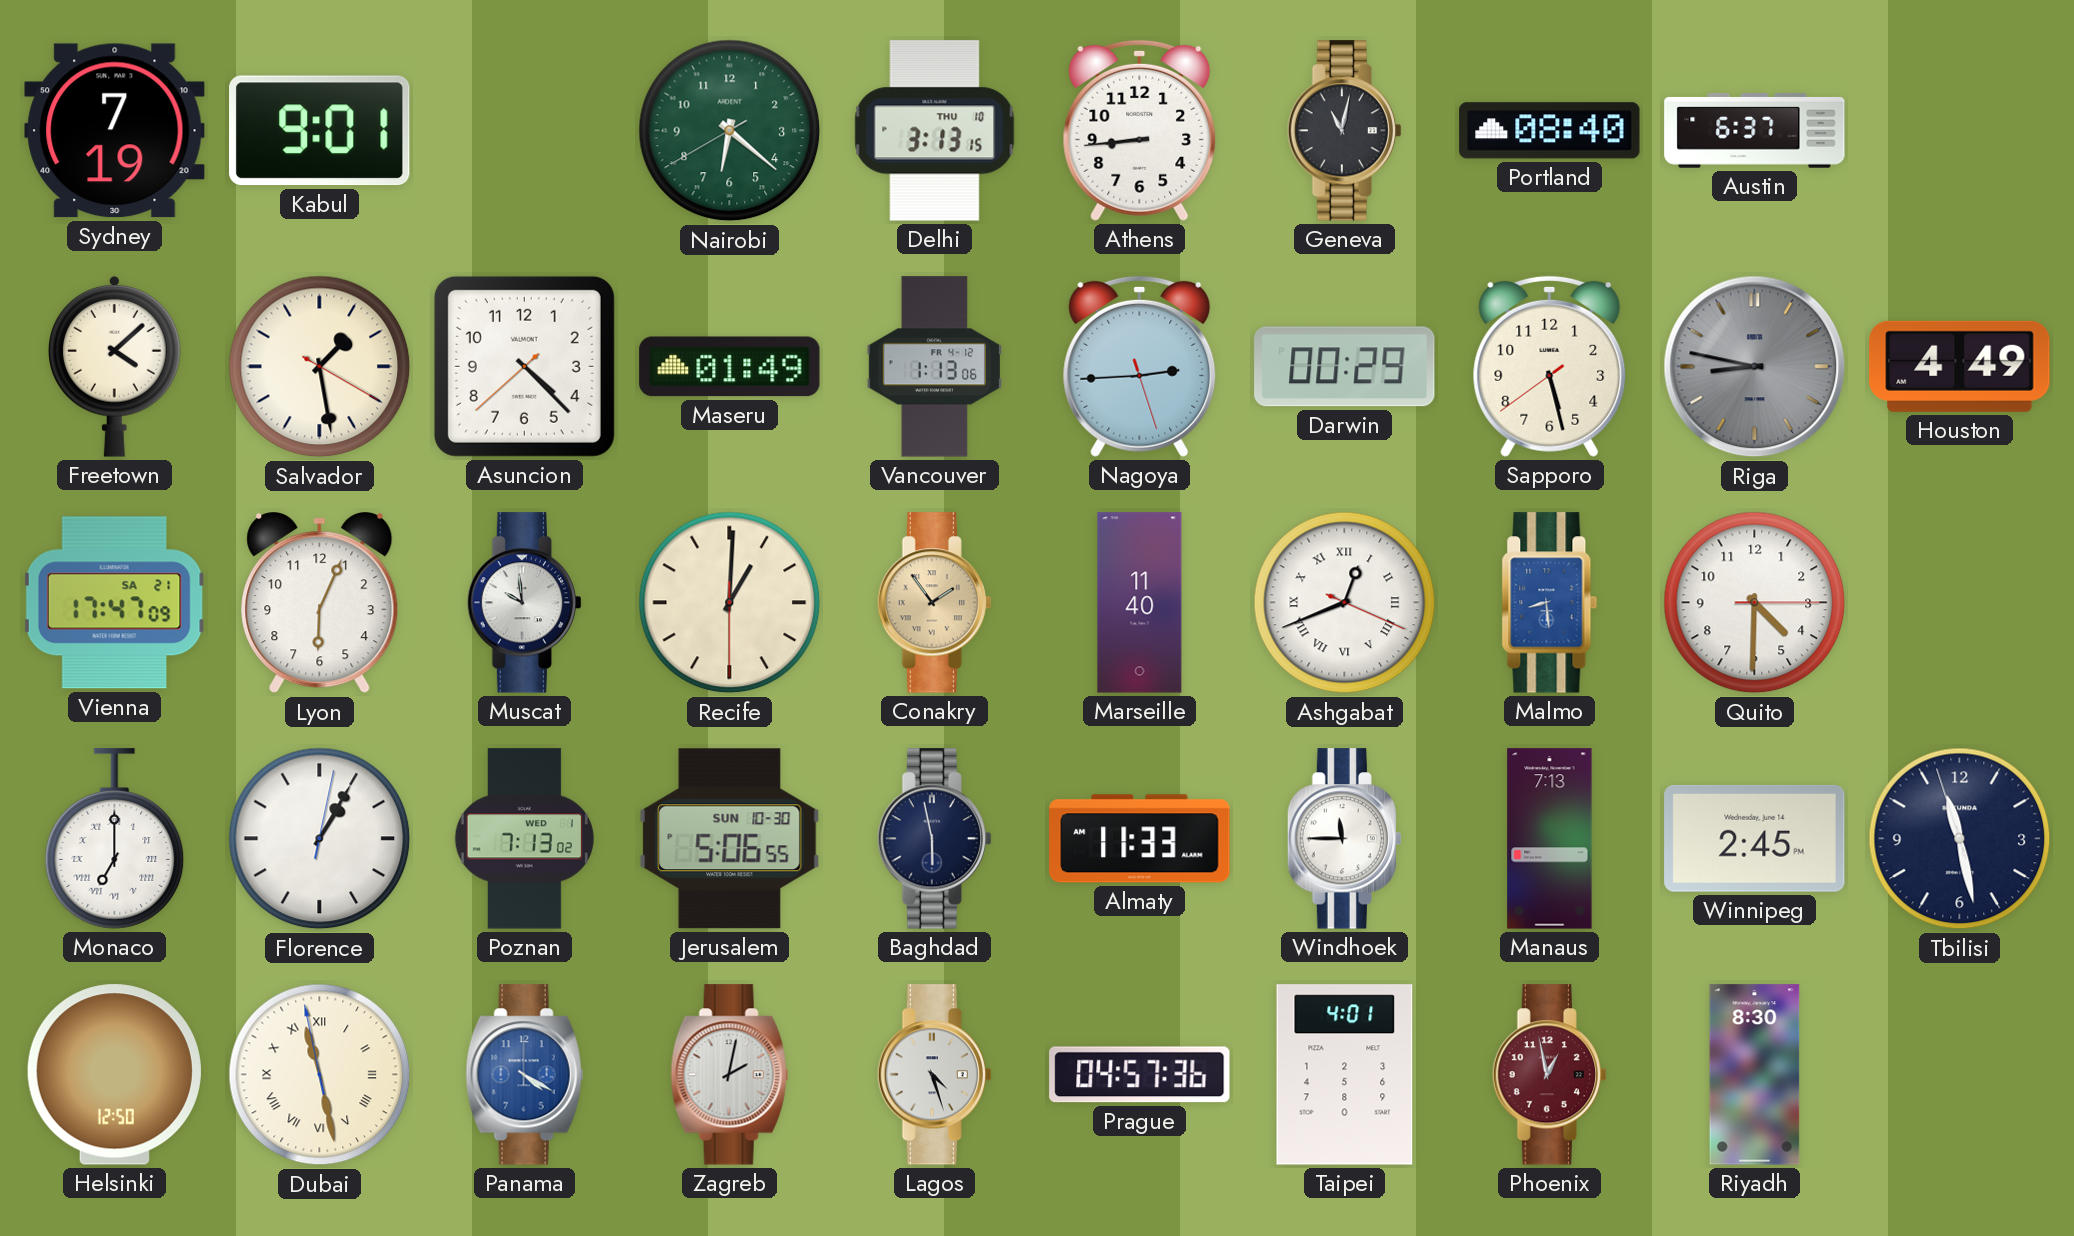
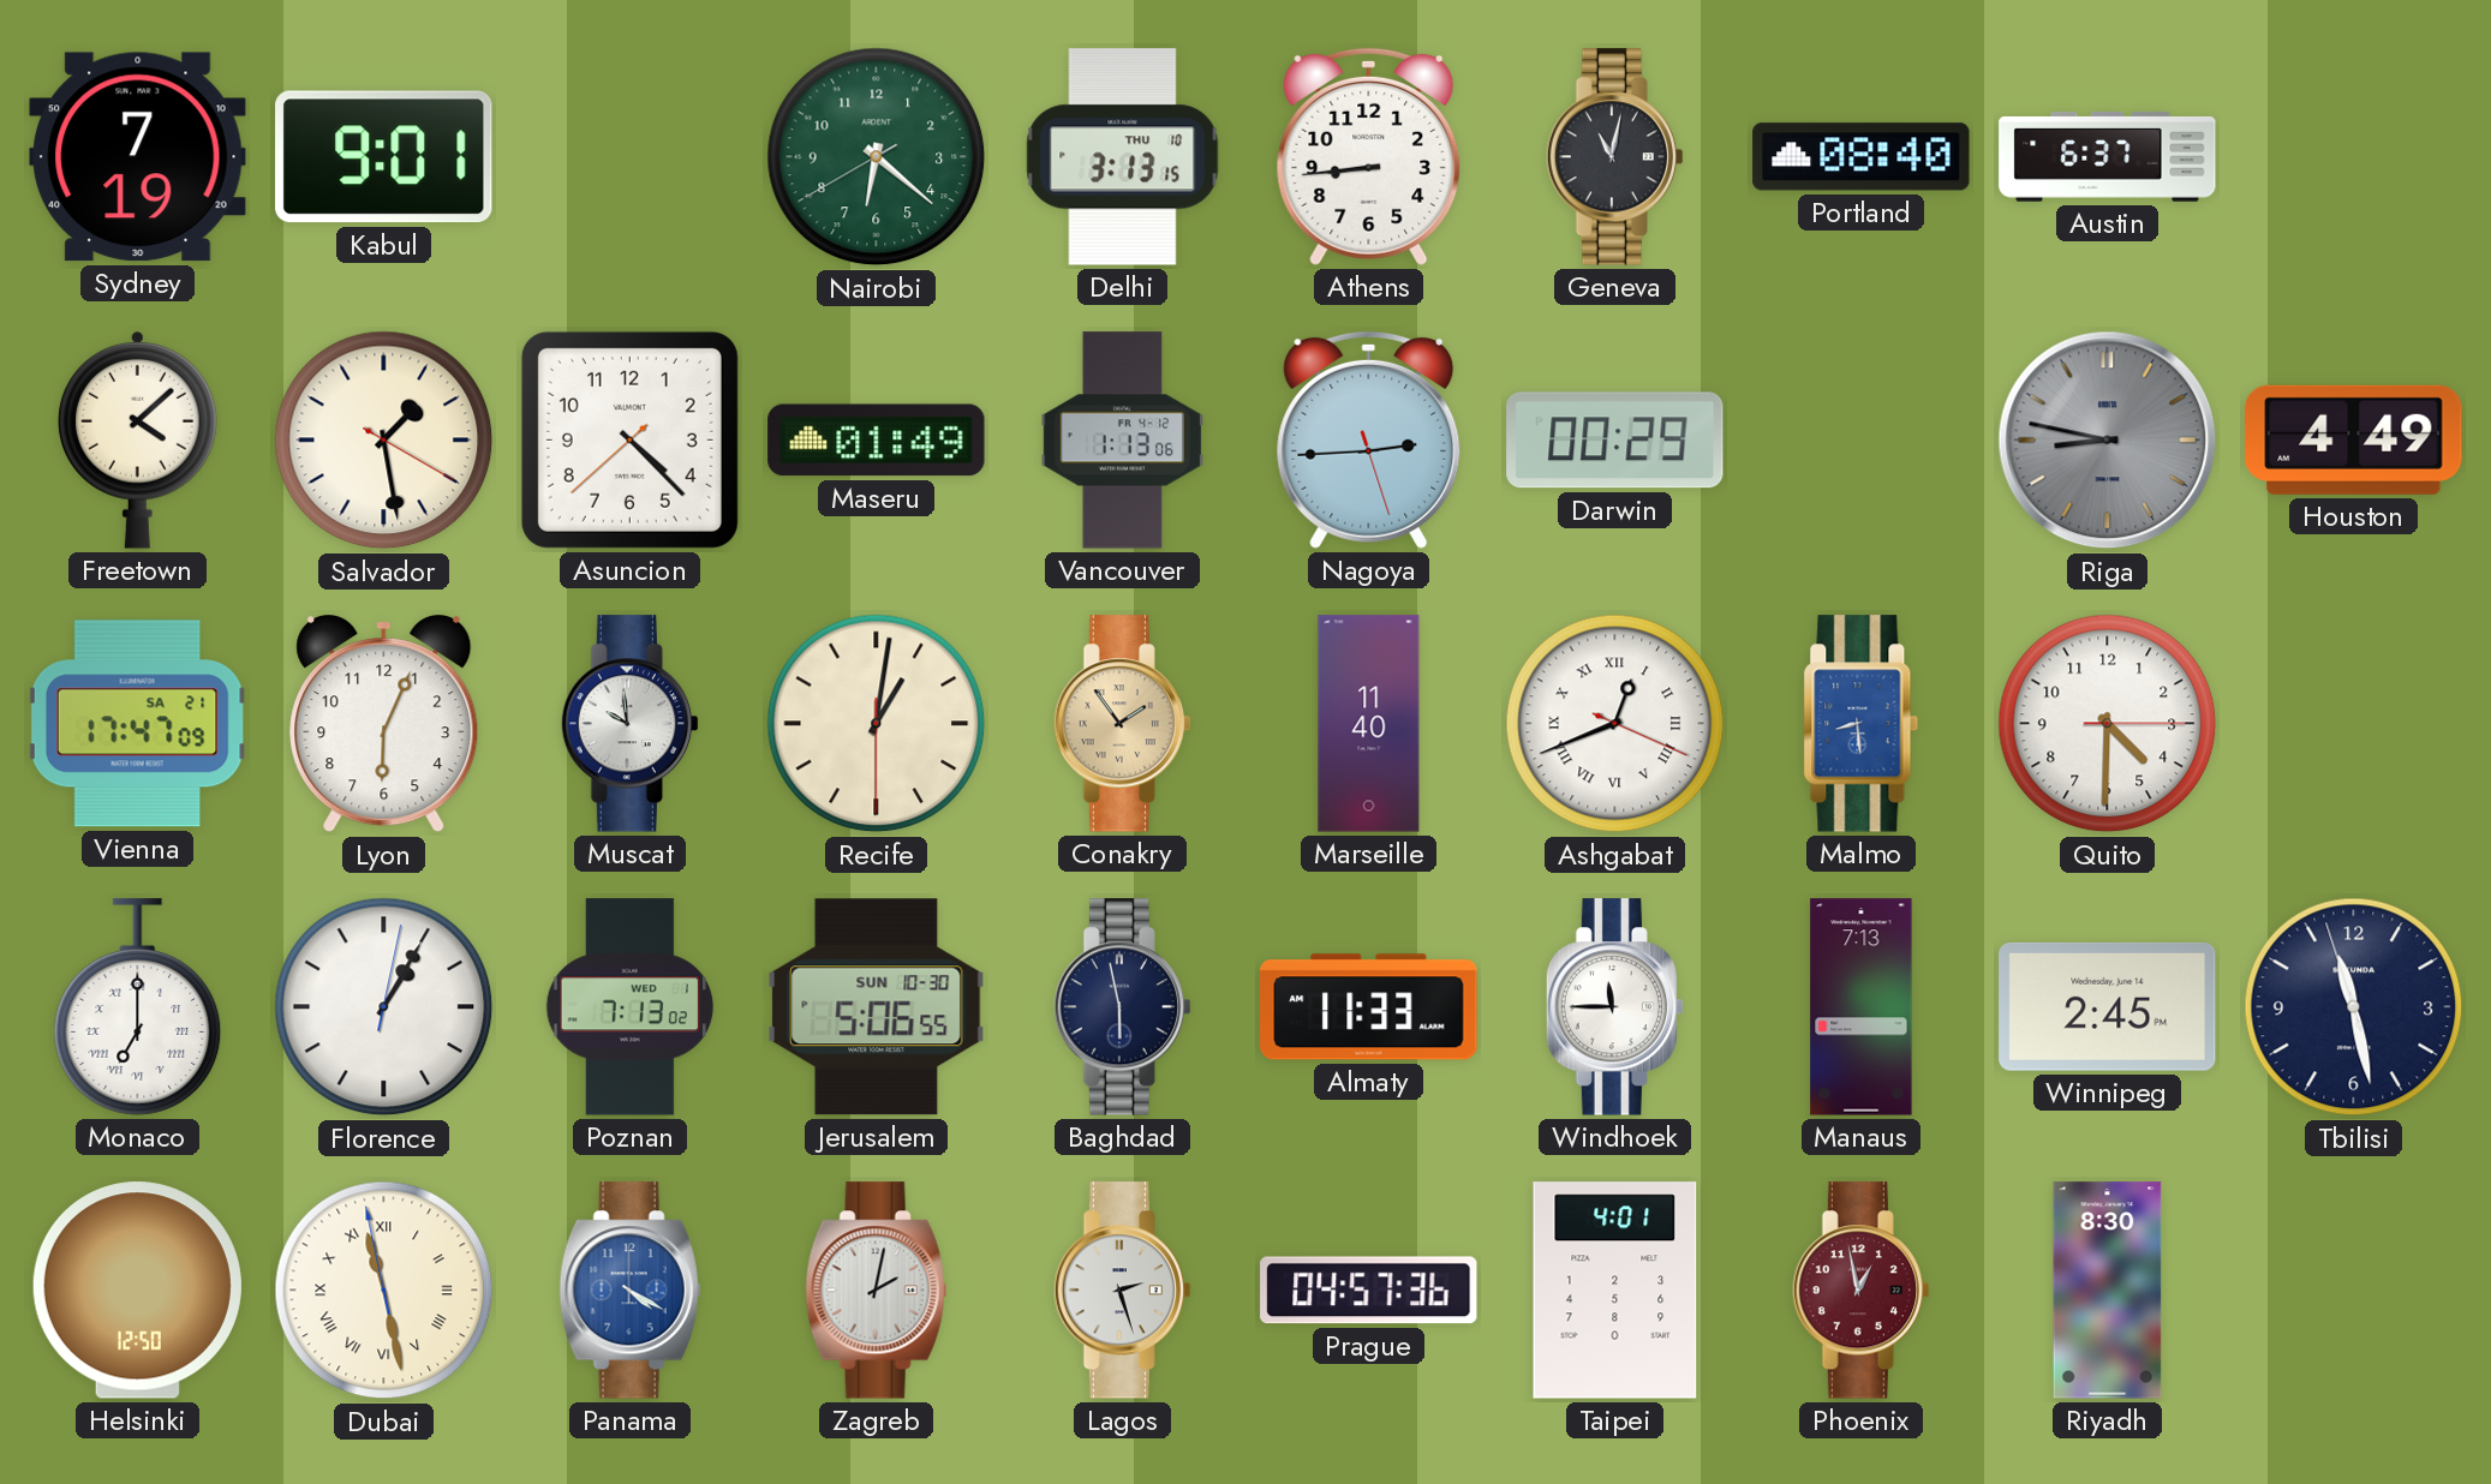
Sapporo: 5:27 -> none (1550, 366)
Recife: 1:00 -> 1:01 (877, 724)
Lagos: 4:27 -> 2:27 (1122, 1291)
